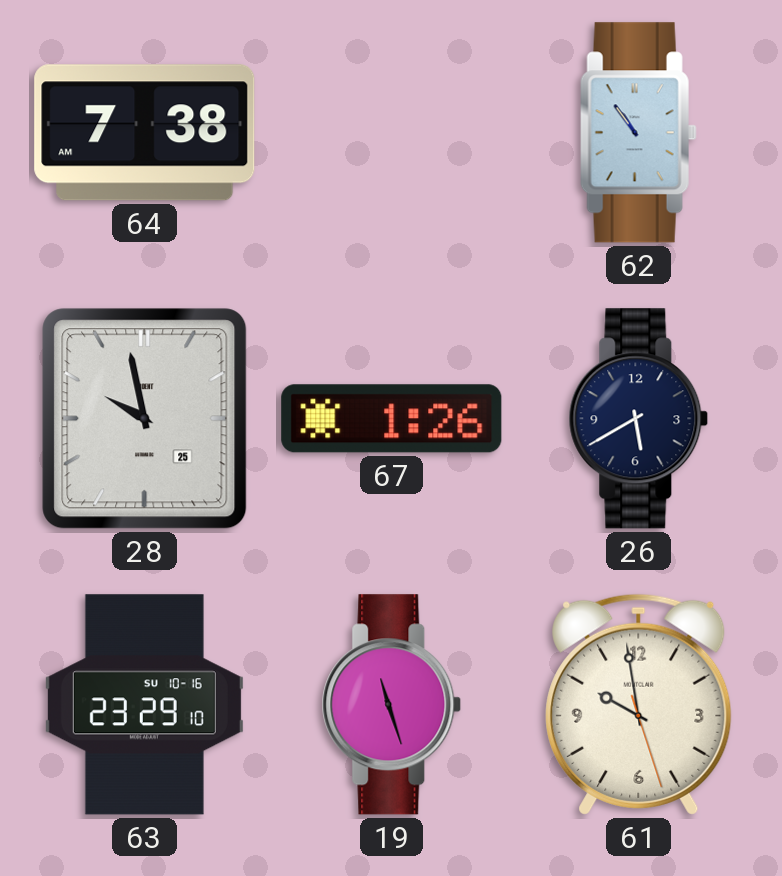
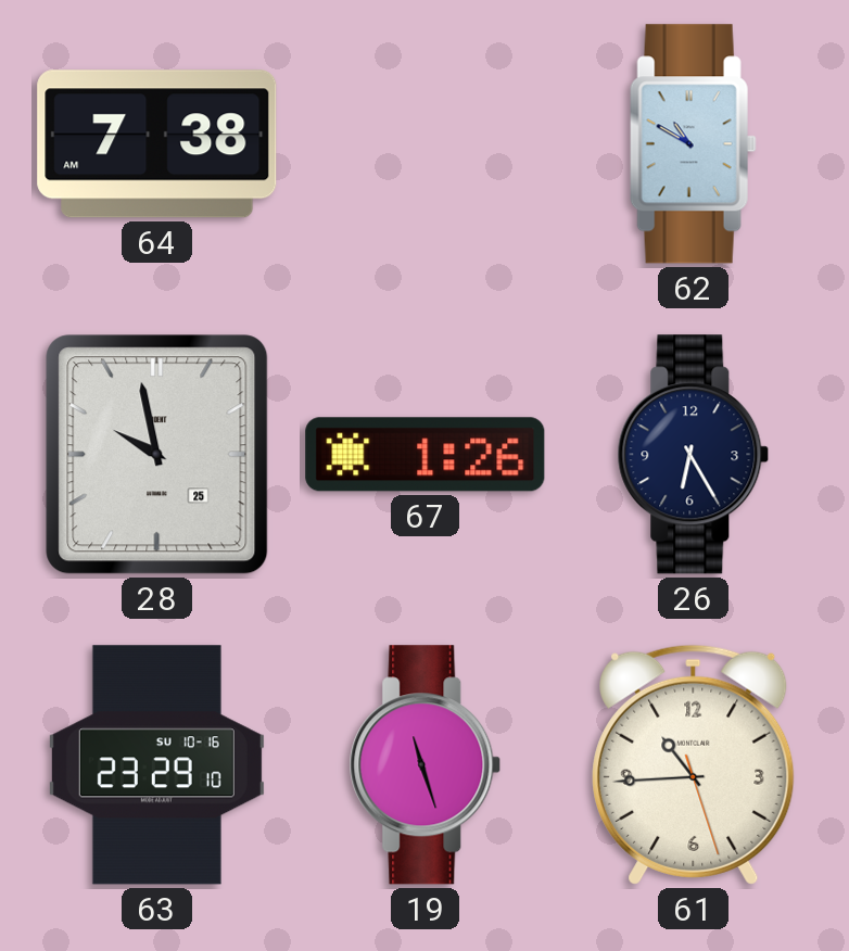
62: 10:54 -> 10:50 (693, 144)
26: 5:40 -> 6:25 (694, 455)
61: 9:58 -> 10:44 (694, 764)
